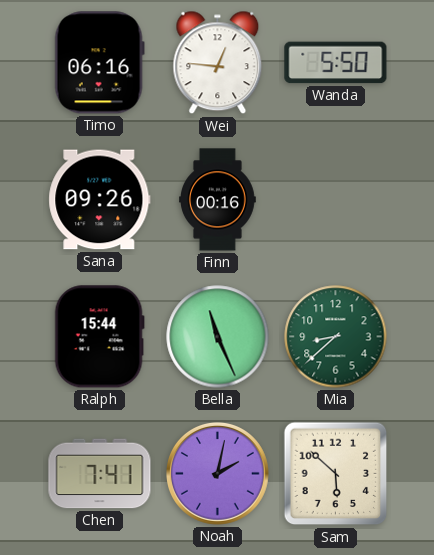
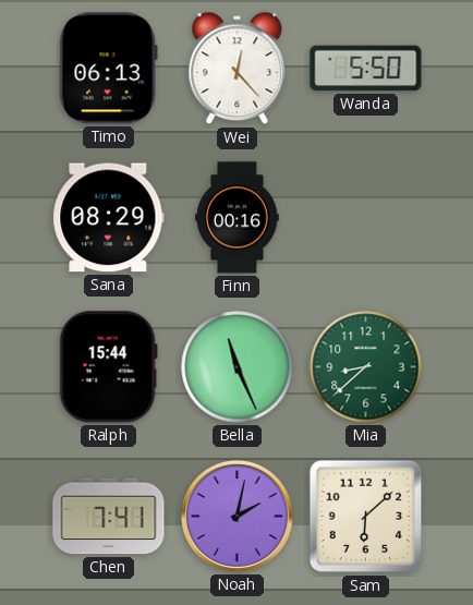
Timo: 06:16 -> 06:13 (108, 69)
Wei: 12:46 -> 12:23 (238, 69)
Sana: 09:26 -> 08:29 (109, 218)
Sam: 5:52 -> 6:08 (366, 517)
